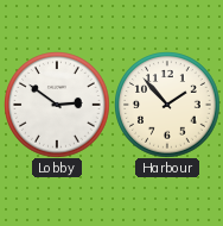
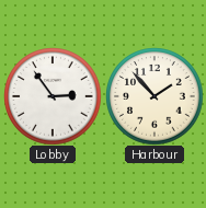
Lobby: 2:51 -> 2:54 (53, 96)
